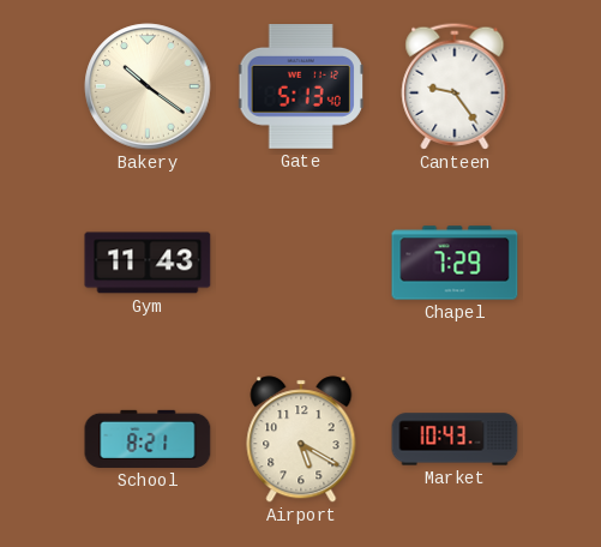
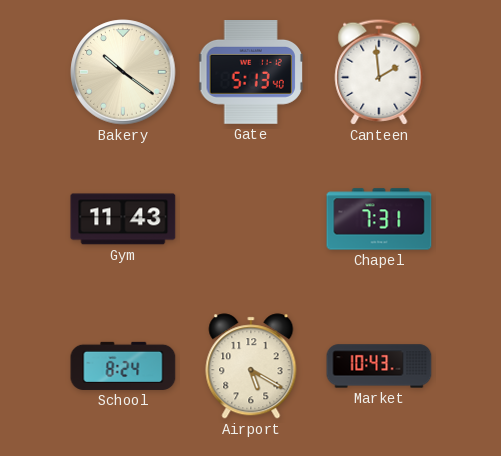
Canteen: 9:24 -> 1:59 (379, 72)
Chapel: 7:29 -> 7:31 (379, 219)
School: 8:21 -> 8:24 (123, 366)
